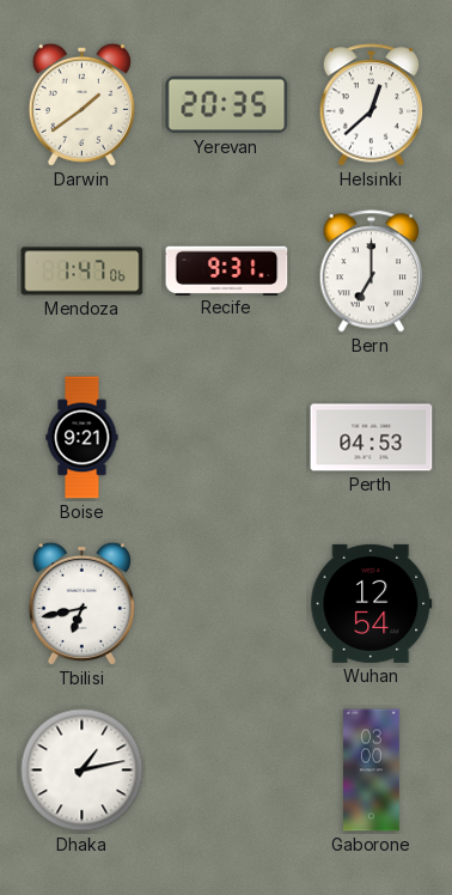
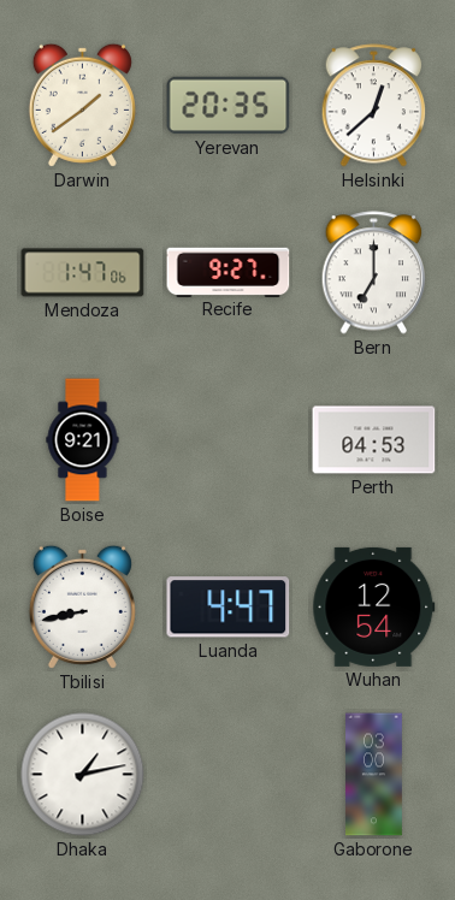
Recife: 9:31 -> 9:27 (229, 272)
Tbilisi: 6:43 -> 8:43 (82, 606)
Luanda: none -> 4:47 (229, 608)
